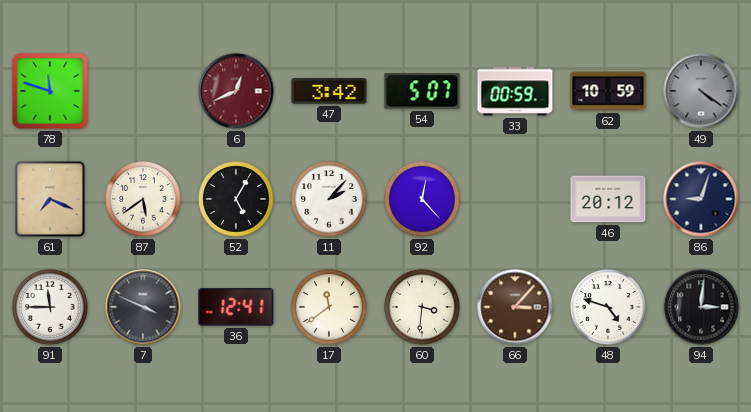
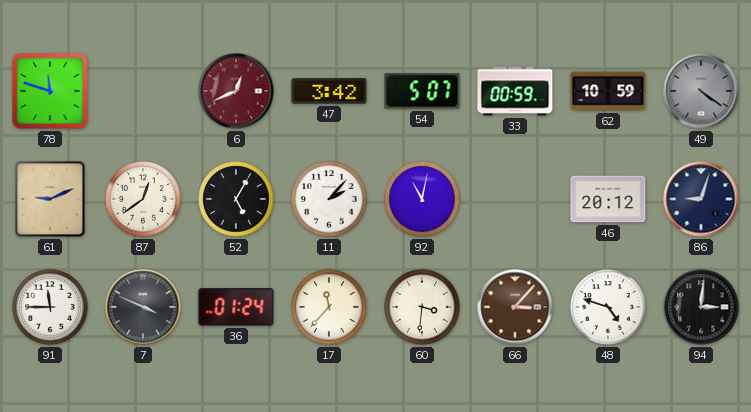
61: 7:19 -> 9:11 (50, 199)
87: 5:39 -> 12:39 (143, 199)
92: 12:23 -> 11:02 (422, 199)
36: 12:41 -> 01:24 (236, 307)
17: 11:39 -> 11:37 (329, 307)
